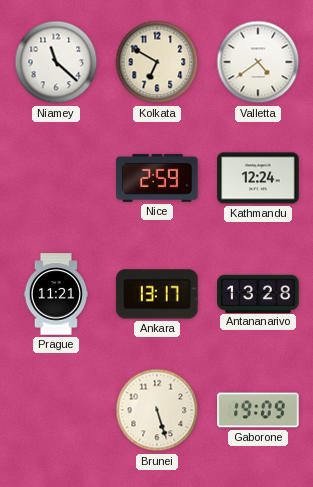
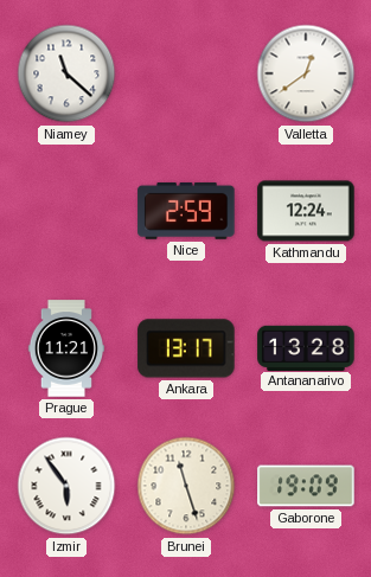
Kolkata: 6:50 -> none (157, 62)
Valletta: 4:39 -> 12:39 (306, 73)
Izmir: none -> 5:54 (66, 486)
Brunei: 5:27 -> 11:27 (186, 486)
